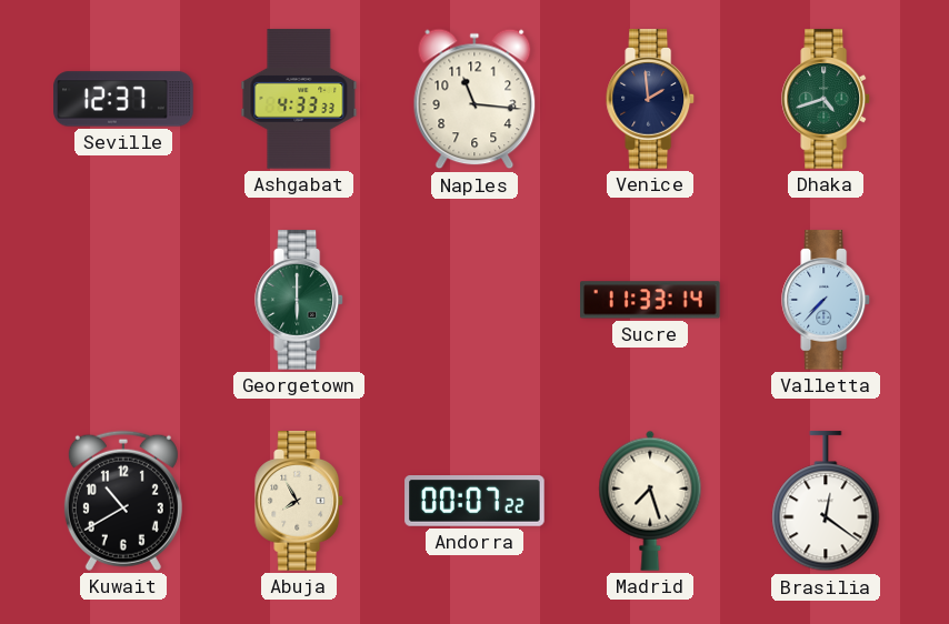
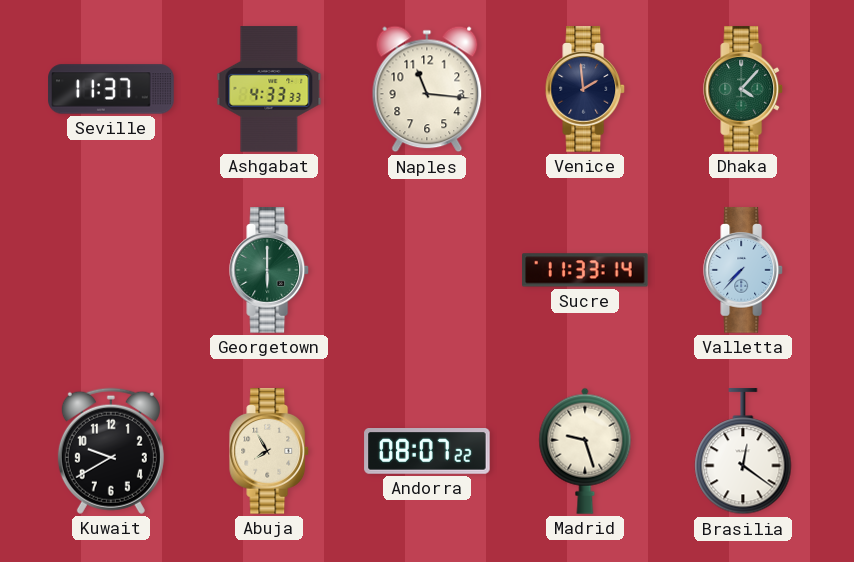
Seville: 12:37 -> 11:37 (111, 89)
Dhaka: 4:42 -> 4:07 (744, 89)
Kuwait: 10:40 -> 9:40 (111, 451)
Andorra: 00:07 -> 08:07 (427, 452)
Madrid: 7:27 -> 9:27 (585, 451)
